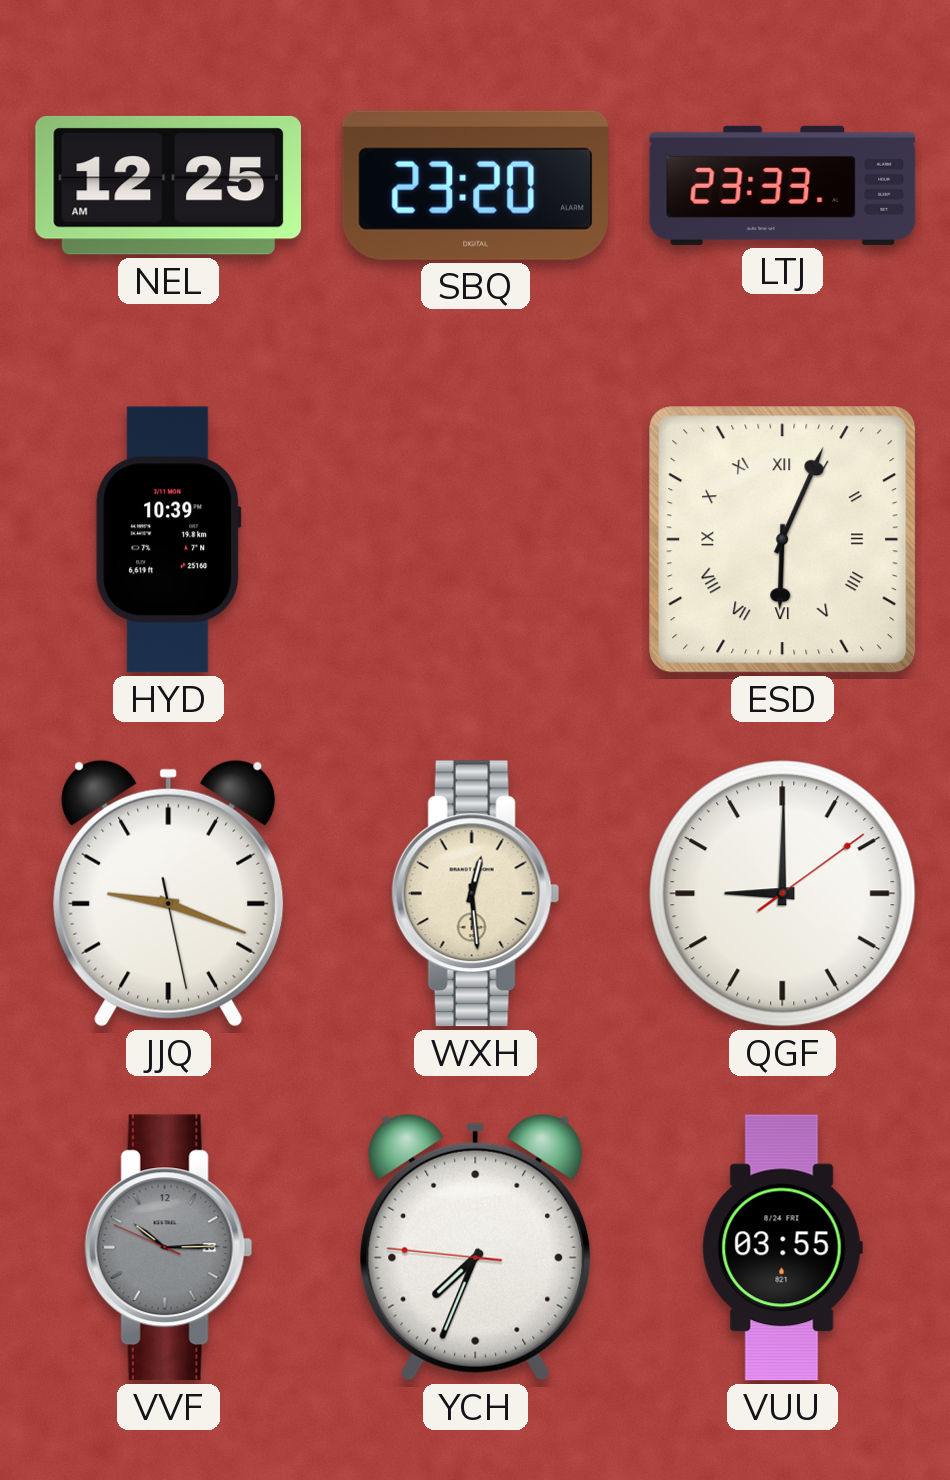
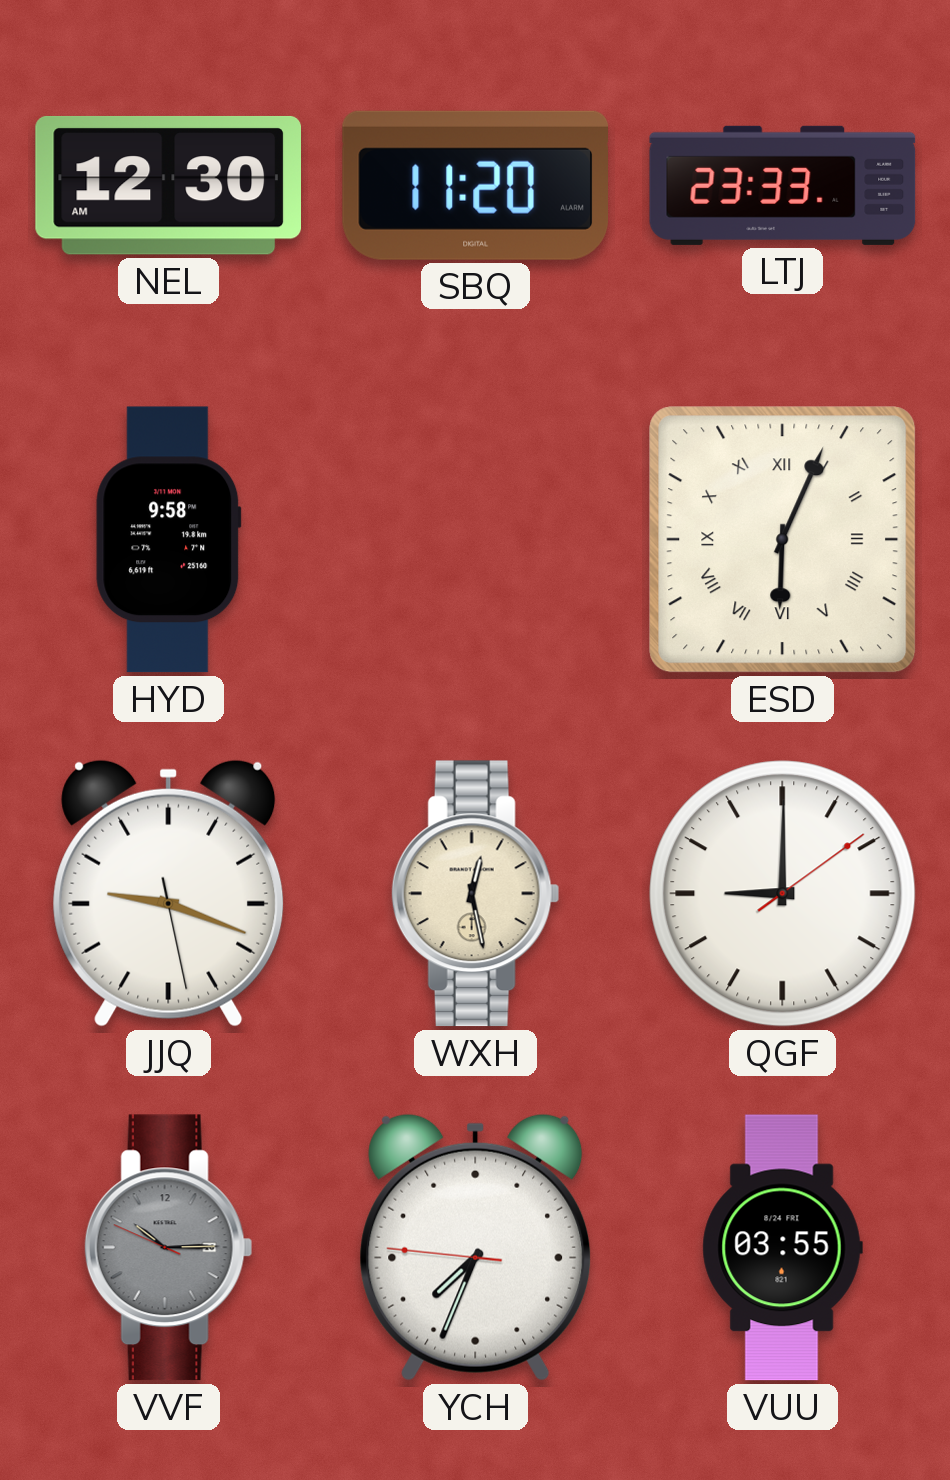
NEL: 12:25 -> 12:30 (168, 185)
SBQ: 23:20 -> 11:20 (475, 185)
HYD: 10:39 -> 9:58 (169, 540)
WXH: 12:29 -> 12:28 (475, 894)
